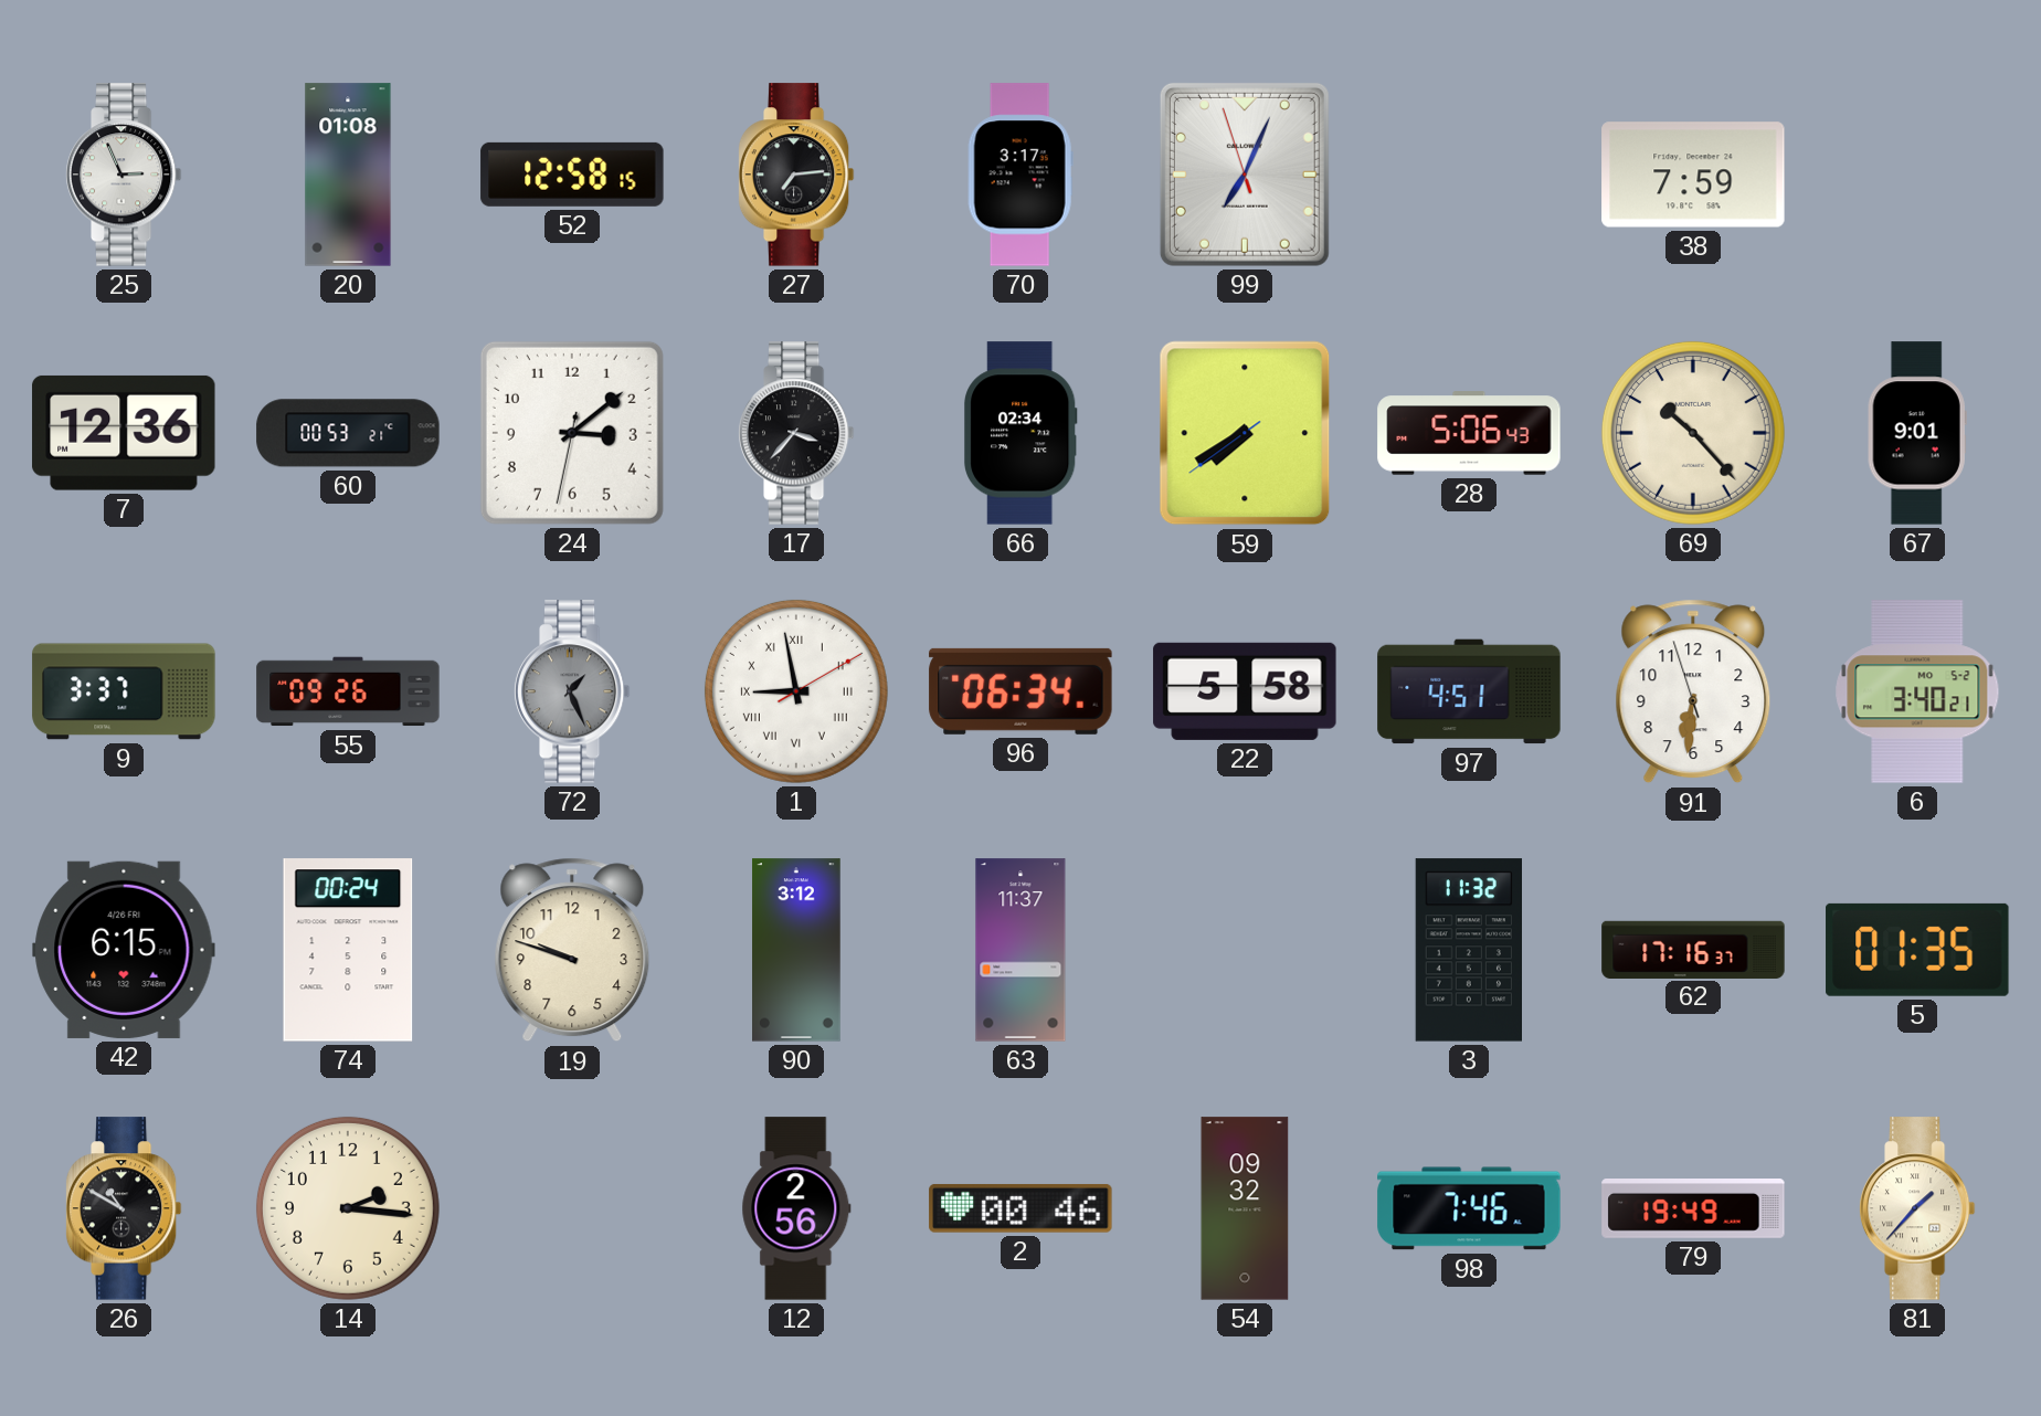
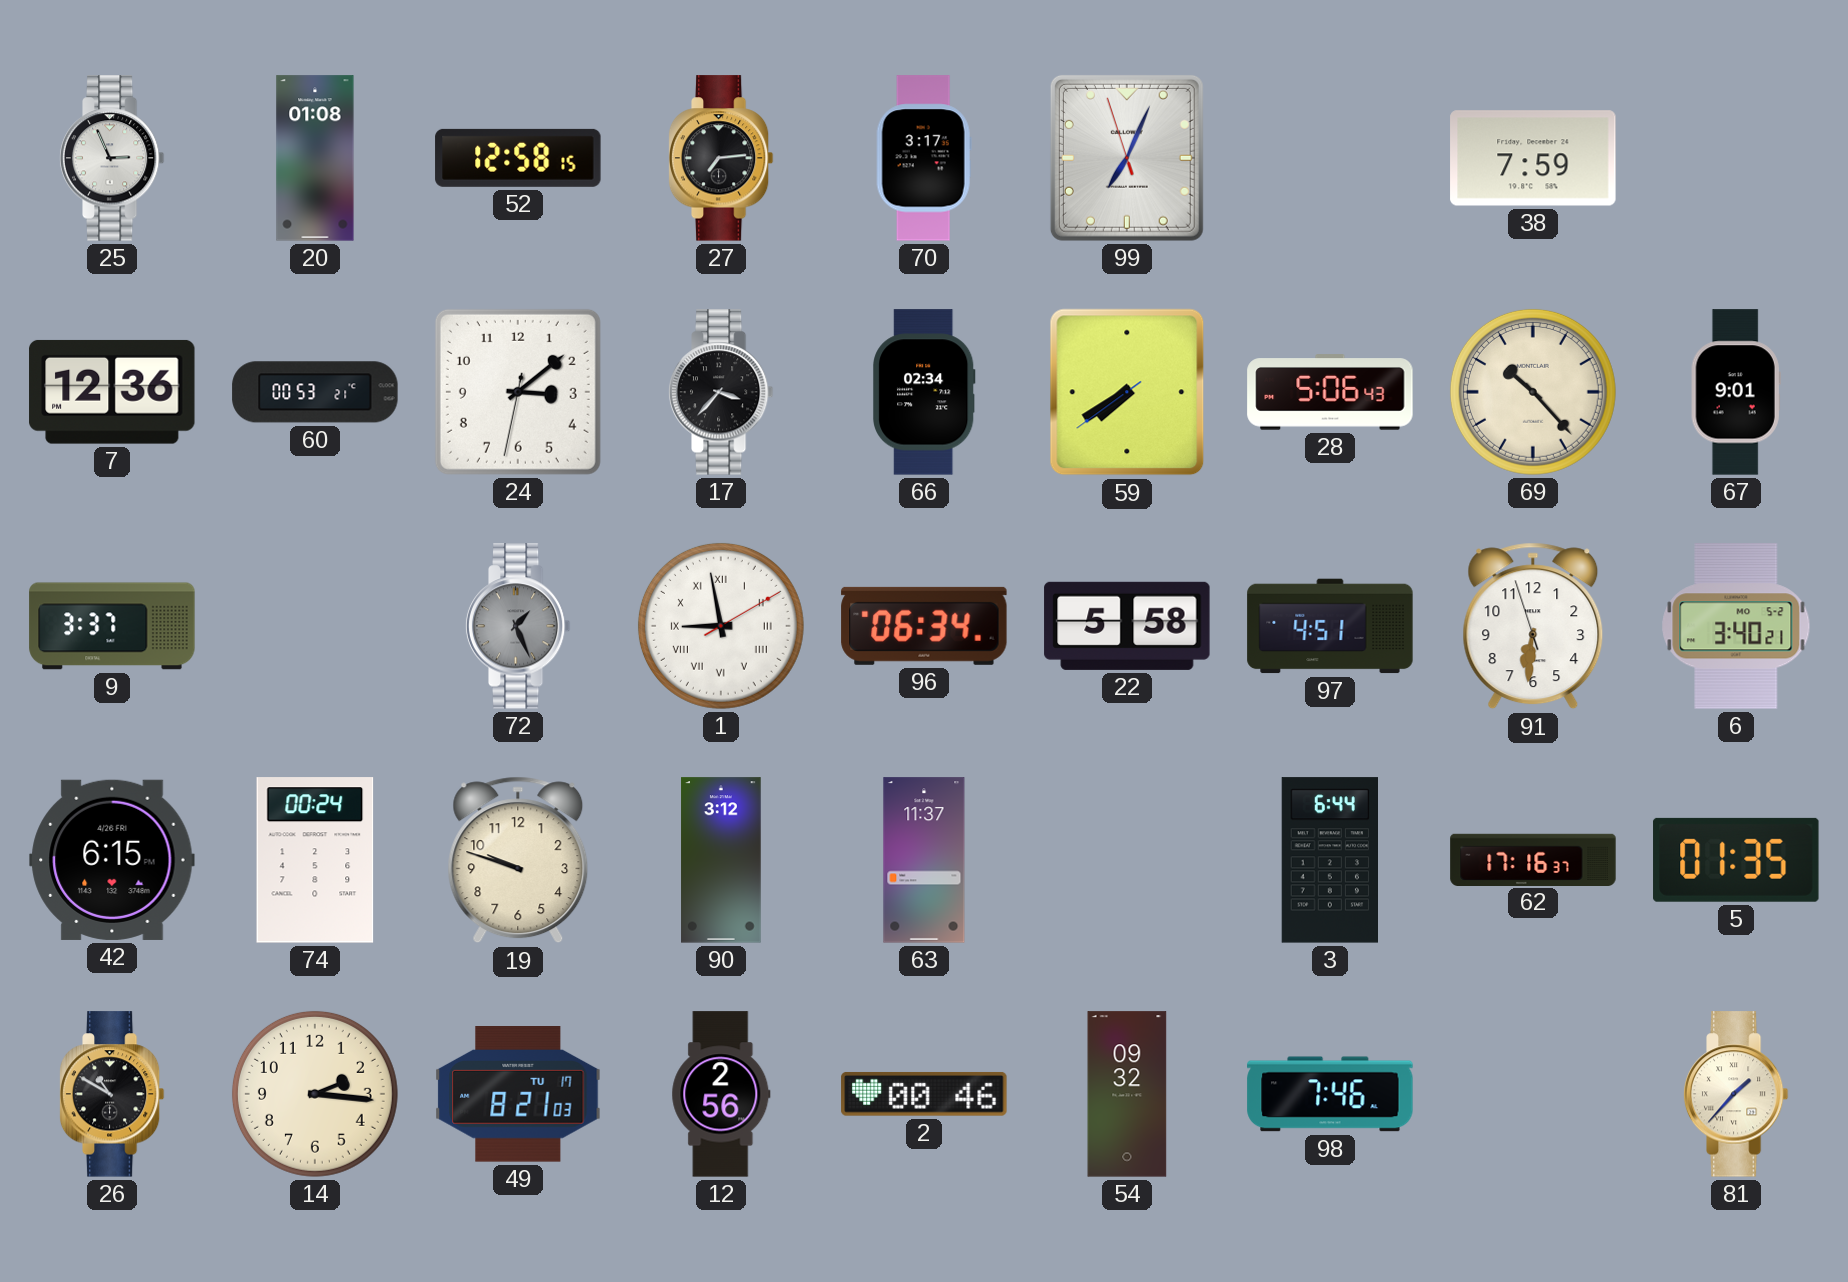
55: 09:26 -> none (348, 691)
3: 11:32 -> 6:44 (1329, 860)
49: none -> 8:21 (518, 1094)
79: 19:49 -> none (1693, 1209)
